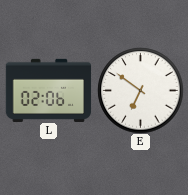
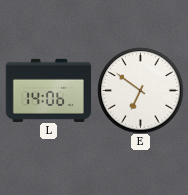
L: 02:06 -> 14:06 (48, 90)
